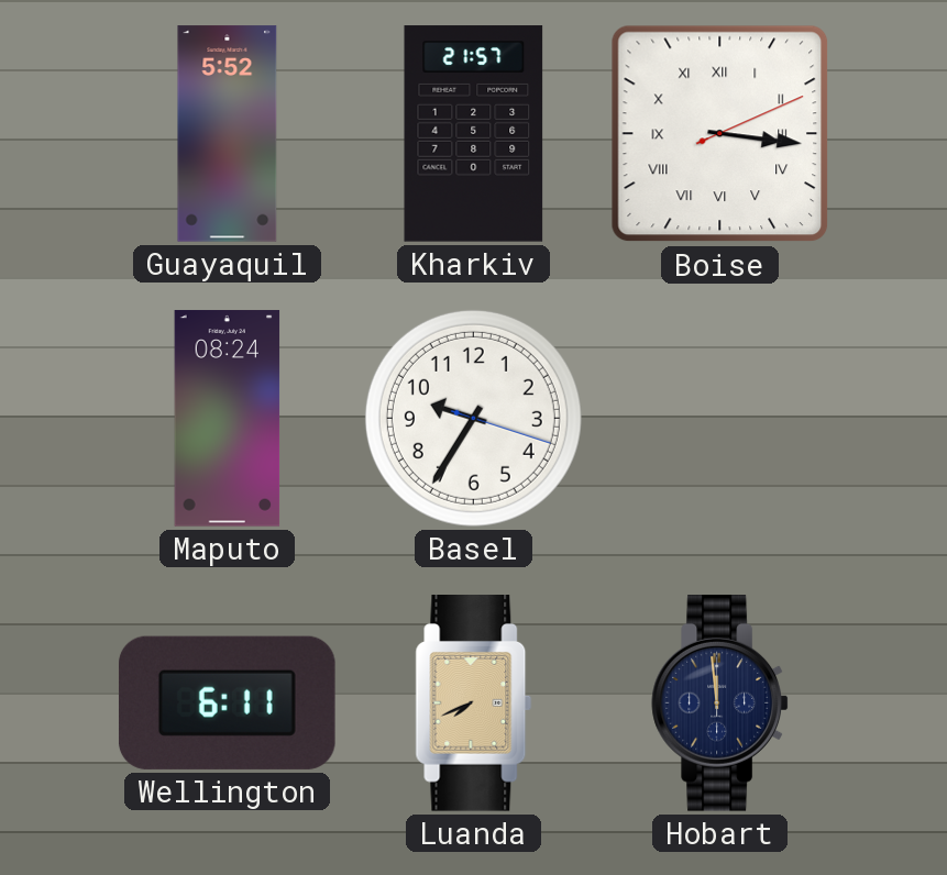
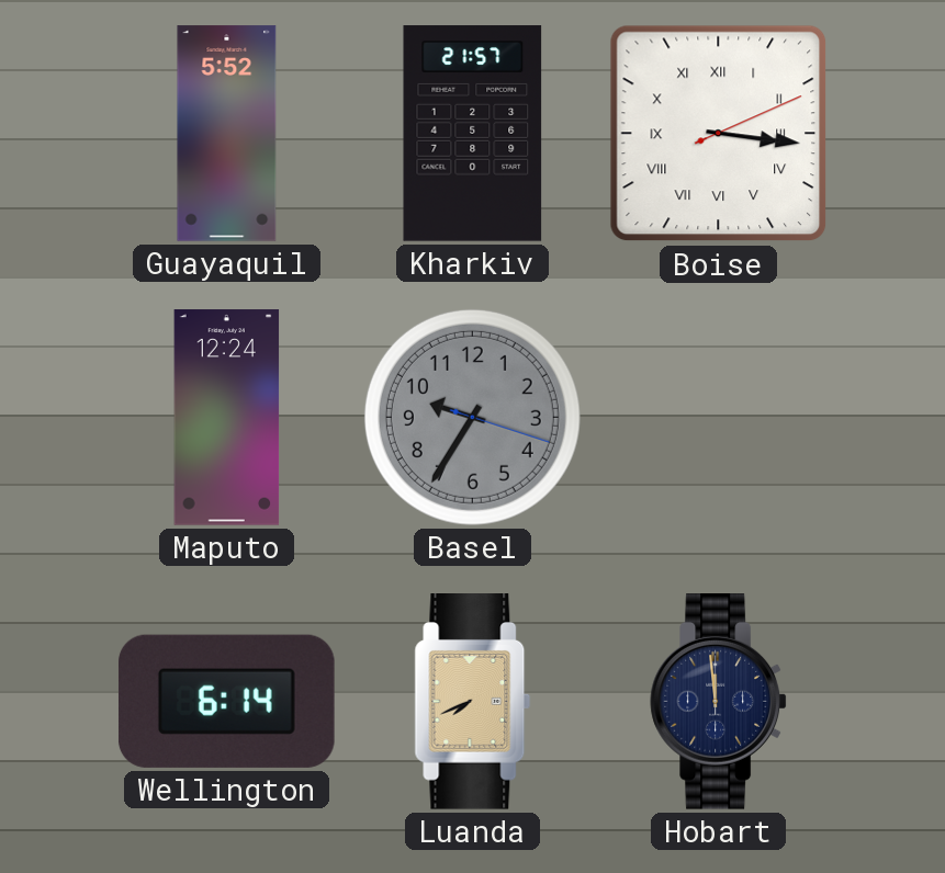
Maputo: 08:24 -> 12:24 (227, 418)
Basel dial: white -> grey (472, 417)
Wellington: 6:11 -> 6:14 (226, 701)
